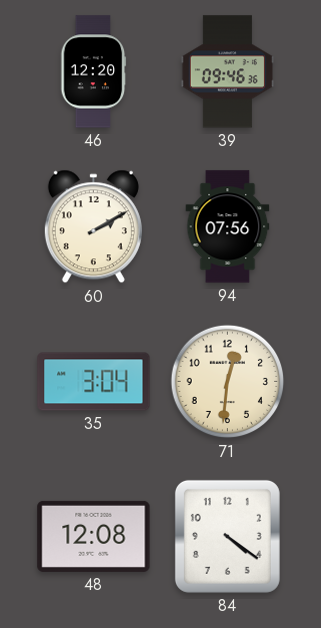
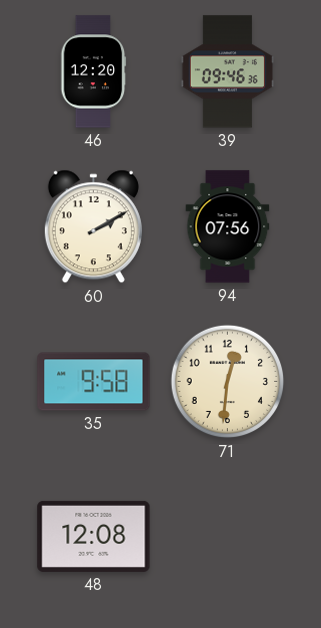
35: 3:04 -> 9:58 (94, 382)
84: 4:21 -> none (227, 536)
